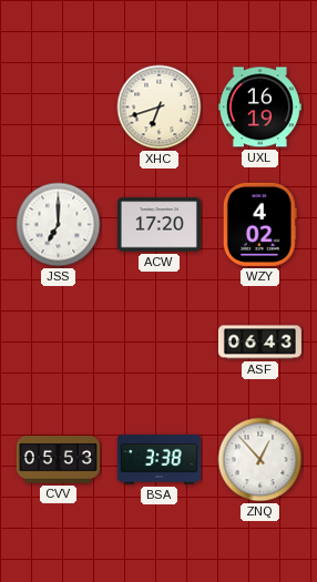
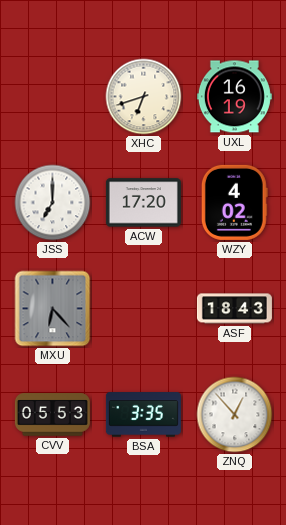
MXU: none -> 6:23 (53, 309)
ASF: 06:43 -> 18:43 (234, 309)
BSA: 3:38 -> 3:35 (143, 415)
